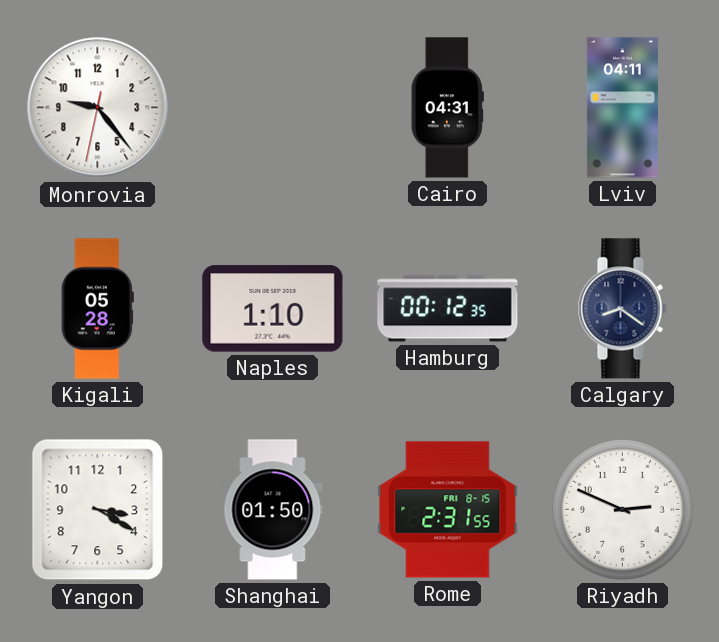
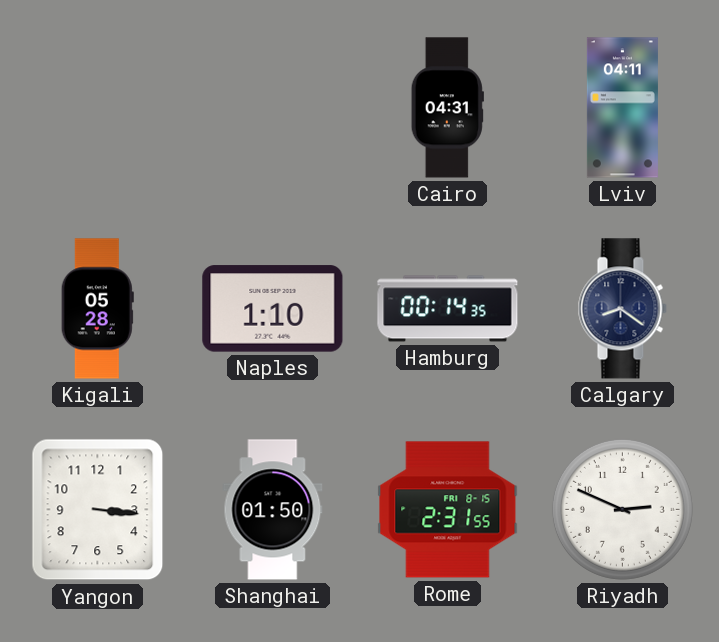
Monrovia: 9:23 -> none (98, 108)
Hamburg: 00:12 -> 00:14 (448, 309)
Yangon: 3:20 -> 3:16 (98, 510)
